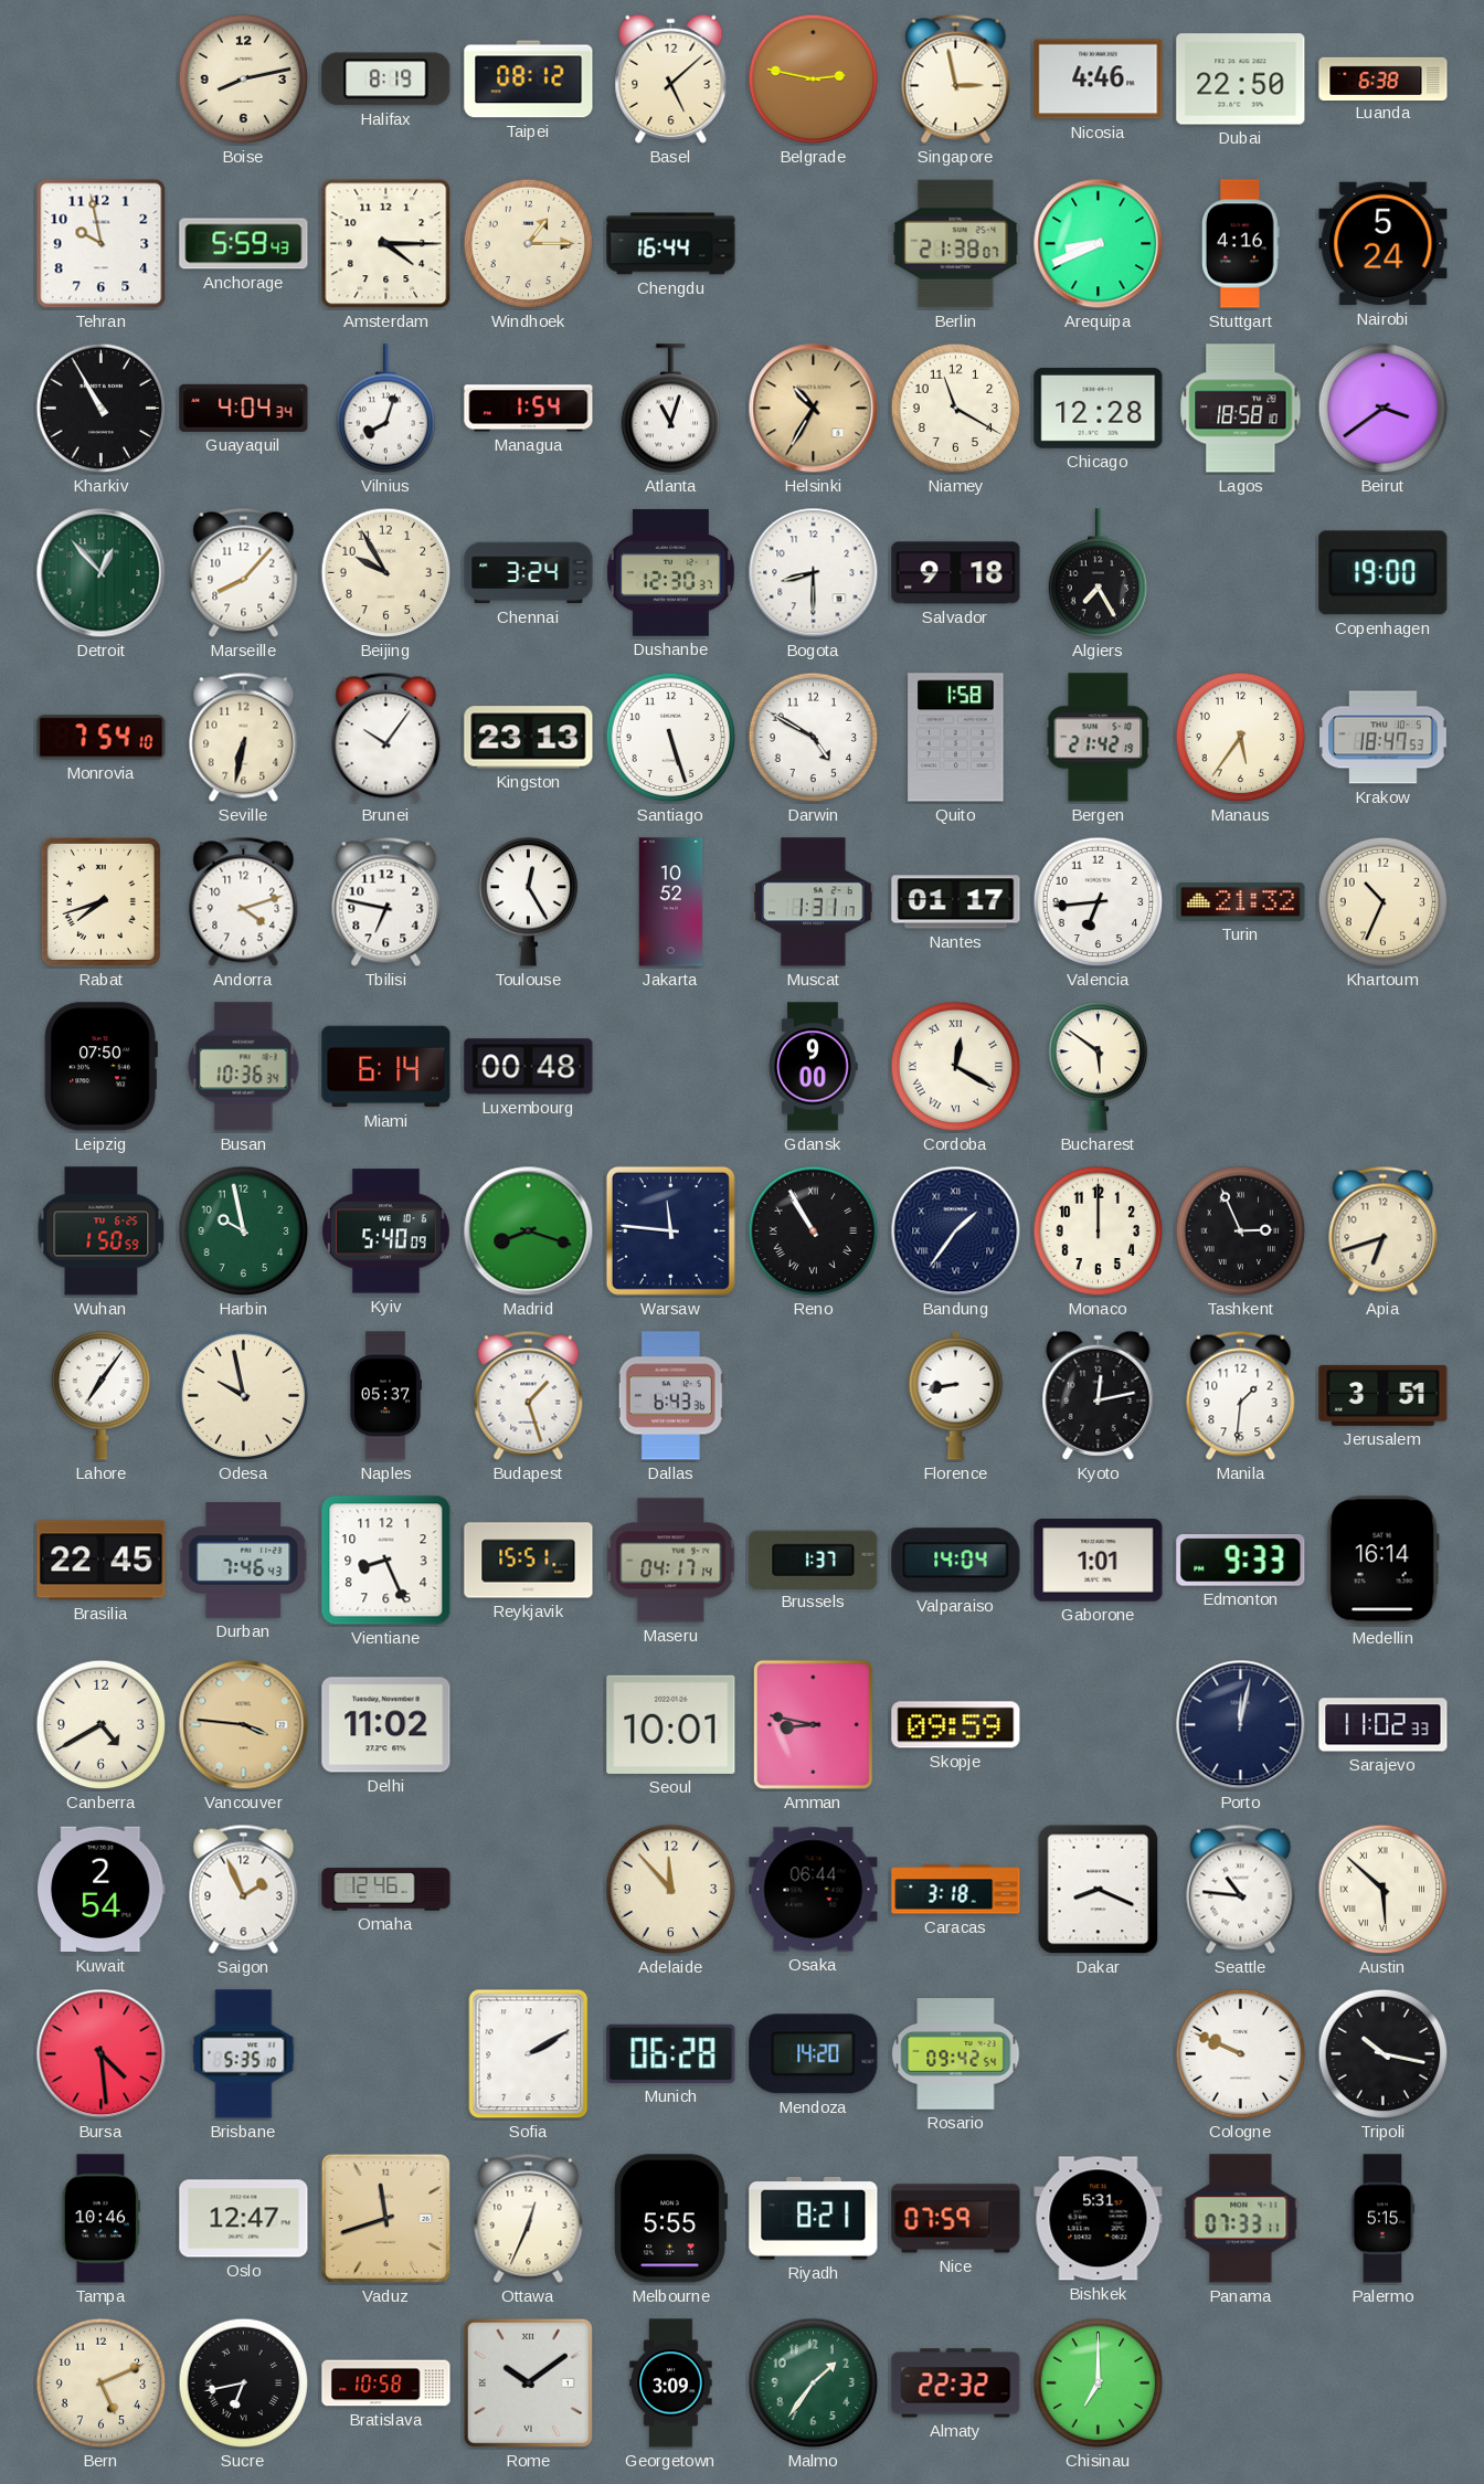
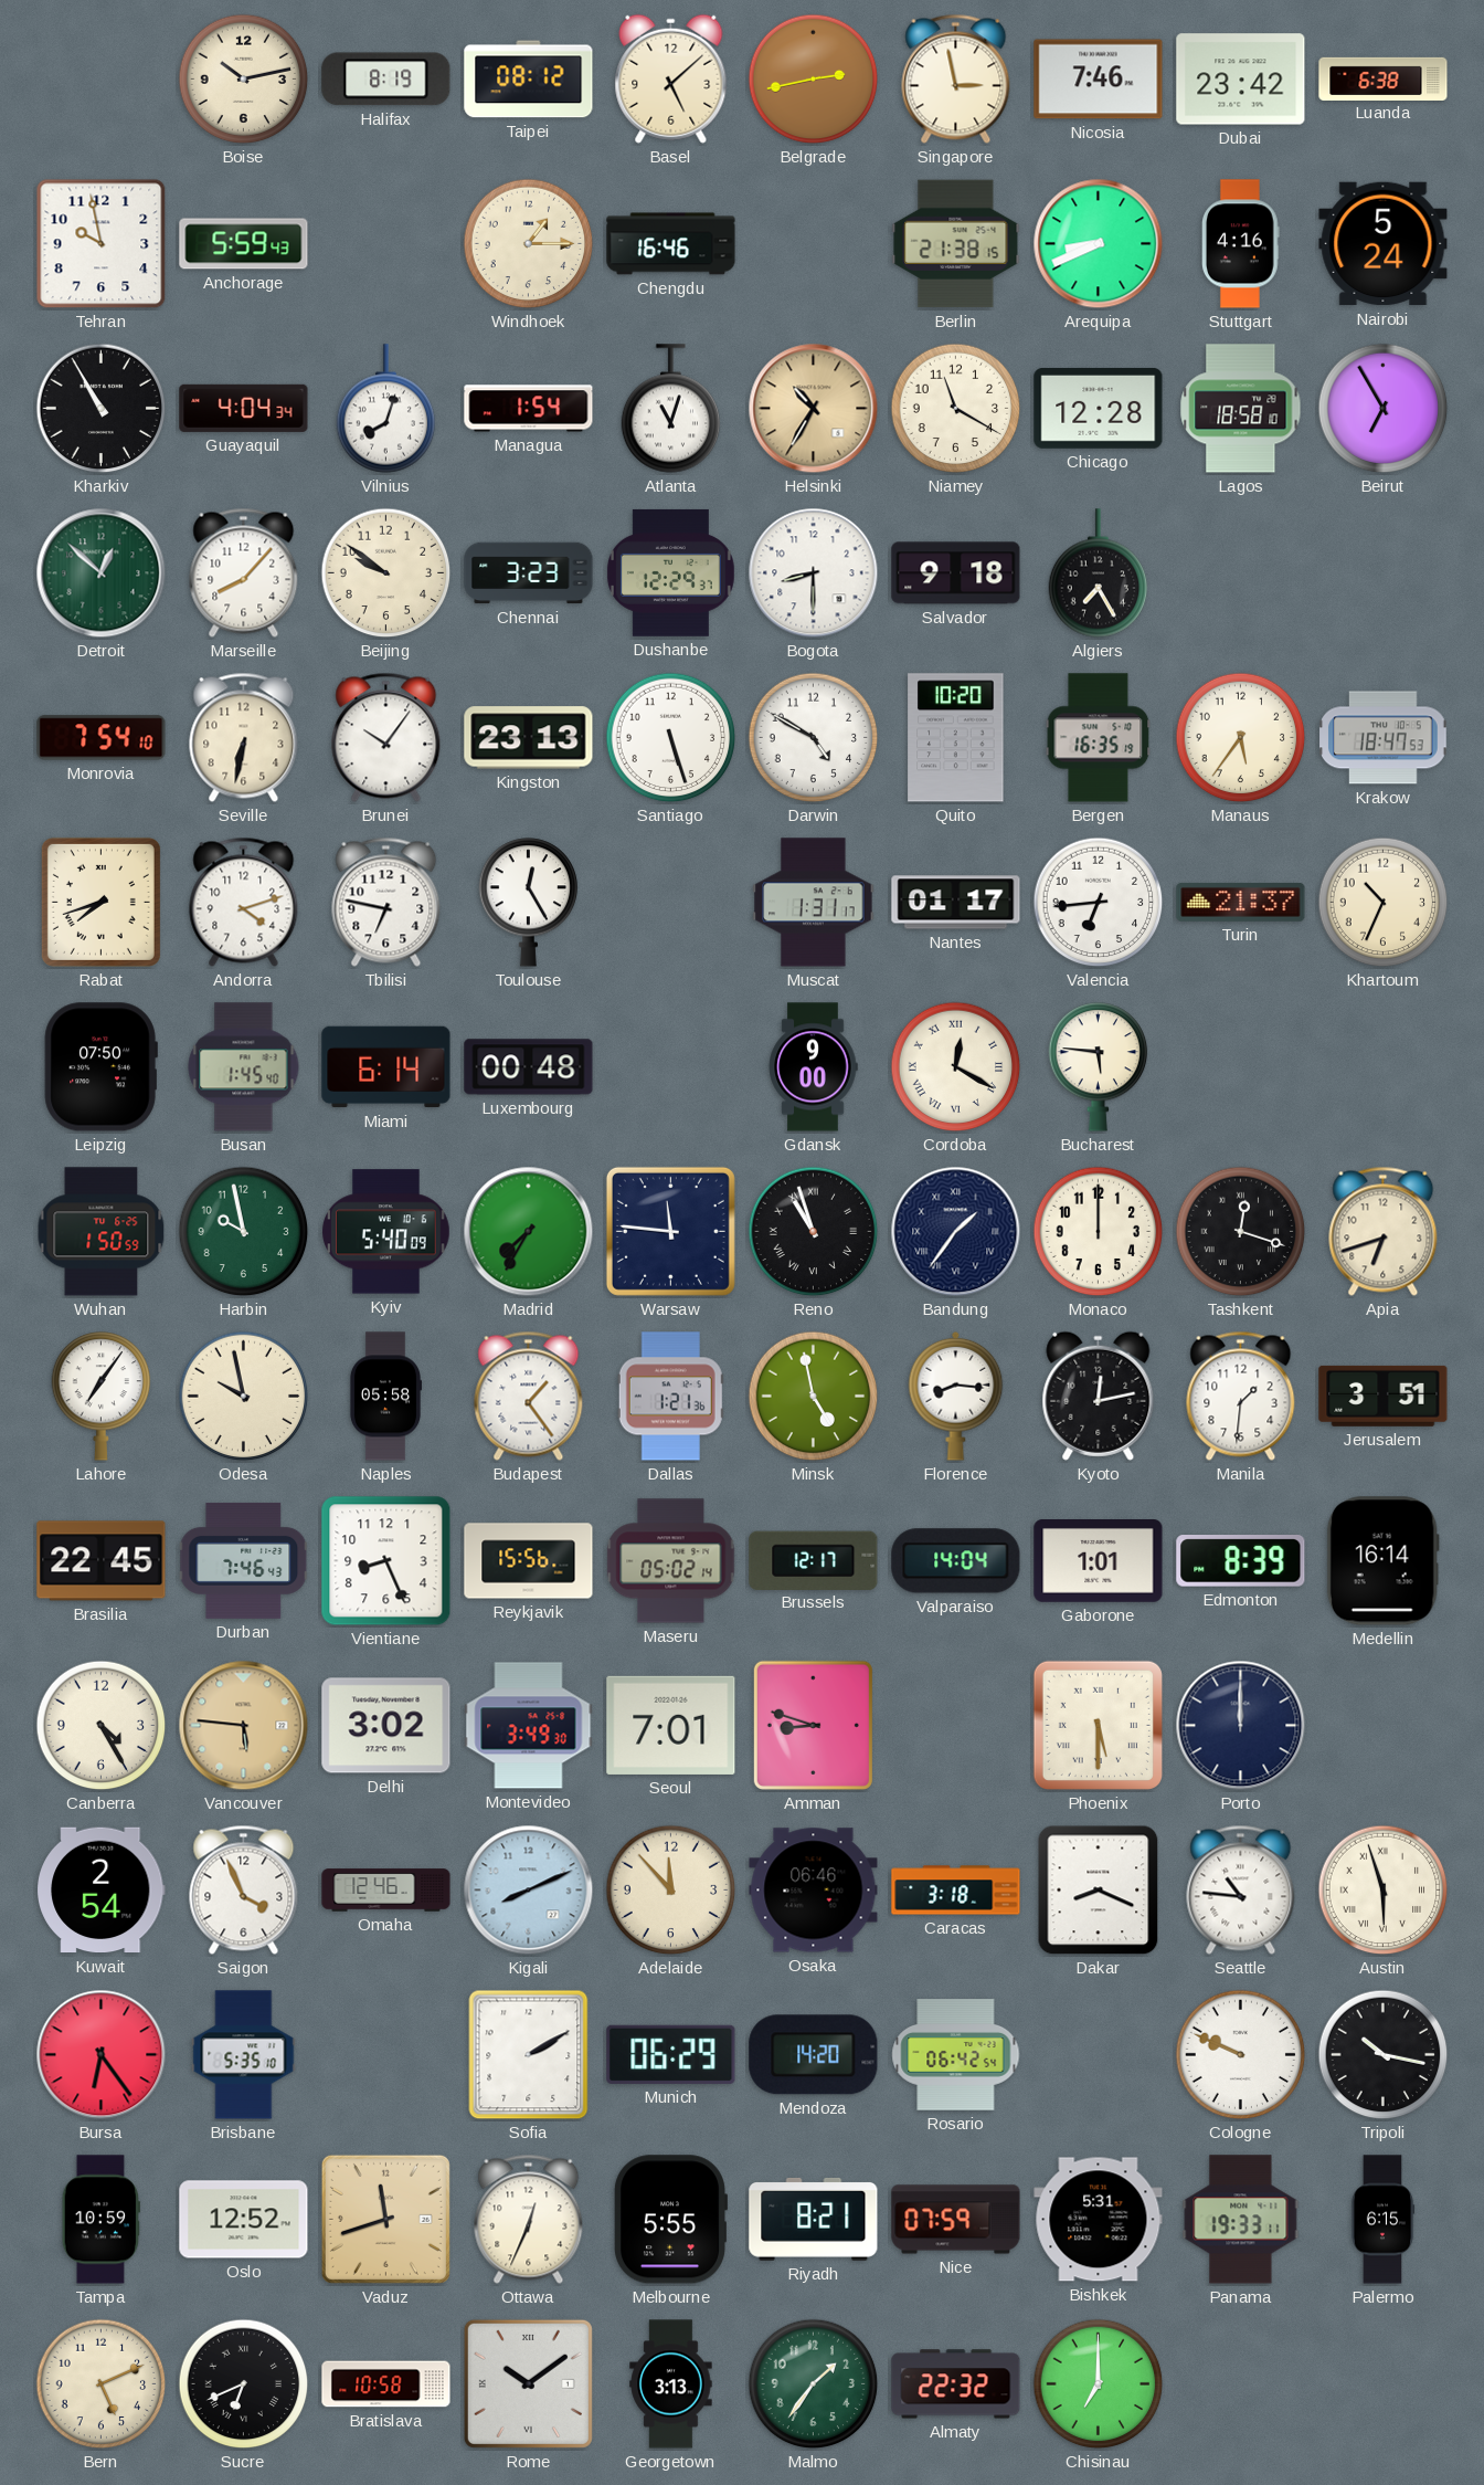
Boise: 8:13 -> 10:13 (244, 80)
Belgrade: 2:47 -> 2:43 (814, 80)
Nicosia: 4:46 -> 7:46 (1099, 80)
Dubai: 22:50 -> 23:42 (1241, 80)
Amsterdam: 4:15 -> none (386, 244)
Chengdu: 16:44 -> 16:46 (671, 244)
Berlin: 21:38:07 -> 21:38:15 (956, 244)
Beirut: 3:39 -> 6:55 (1384, 409)
Detroit: 12:53 -> 12:52 (102, 573)
Beijing: 9:55 -> 9:51 (386, 573)
Chennai: 3:24 -> 3:23 (529, 573)
Dushanbe: 12:30 -> 12:29 (670, 572)
Copenhagen: 19:00 -> none (1384, 573)
Quito: 1:58 -> 10:20 (956, 738)
Bergen: 21:42 -> 16:35 (1099, 738)
Jakarta: 10:52 -> none (671, 902)
Turin: 21:32 -> 21:37 (1241, 902)
Busan: 10:36 -> 1:45 (244, 1067)
Bucharest: 5:51 -> 5:46 (1099, 1067)
Madrid: 8:18 -> 7:35 (529, 1232)
Reno: 10:55 -> 10:57 (814, 1232)
Tashkent: 2:56 -> 12:18 (1241, 1232)
Naples: 05:37 -> 05:58 (384, 1397)
Budapest: 1:27 -> 1:24 (529, 1396)
Dallas: 6:43 -> 1:21 (670, 1397)
Minsk: none -> 4:58 (814, 1397)
Florence: 8:43 -> 8:16 (956, 1396)
Reykjavik: 15:51 -> 15:56 (529, 1561)
Maseru: 04:17 -> 05:02 (671, 1561)
Brussels: 1:37 -> 12:17 (814, 1560)
Edmonton: 9:33 -> 8:39 (1241, 1561)
Canberra: 4:40 -> 4:25 (102, 1726)
Vancouver: 3:46 -> 5:46 (244, 1726)
Delhi: 11:02 -> 3:02 (386, 1726)
Montevideo: none -> 3:49 (529, 1726)
Seoul: 10:01 -> 7:01 (671, 1725)
Amman: 8:47 -> 8:48 (813, 1725)
Skopje: 09:59 -> none (956, 1725)
Phoenix: none -> 5:30 (1098, 1725)
Porto: 12:02 -> 12:00 (1241, 1726)
Sarajevo: 11:02 -> none (1384, 1725)
Saigon: 1:56 -> 3:56 (244, 1889)
Kigali: none -> 8:11 (529, 1891)
Osaka: 06:44 -> 06:46 (814, 1891)
Austin: 5:52 -> 5:57 (1384, 1891)
Bursa: 4:29 -> 6:24 (102, 2055)
Munich: 06:28 -> 06:29 (671, 2054)
Rosario: 09:42 -> 06:42 (956, 2055)
Tampa: 10:46 -> 10:59 (100, 2220)
Oslo: 12:47 -> 12:52 (244, 2220)
Panama: 07:33 -> 19:33 (1241, 2220)
Palermo: 5:15 -> 6:15 (1382, 2220)
Sucre: 6:43 -> 6:41 (244, 2384)
Georgetown: 3:09 -> 3:13 (671, 2384)
